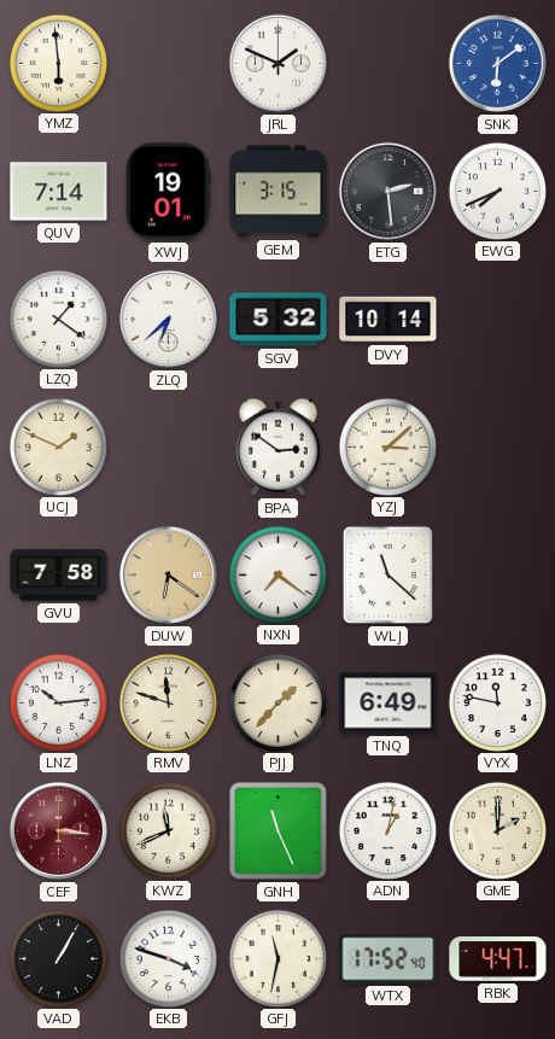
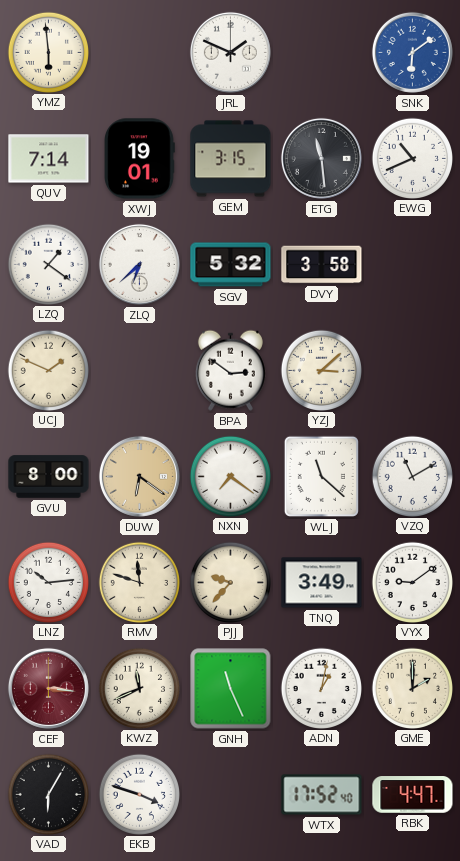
ETG: 2:29 -> 11:29 (321, 158)
EWG: 7:41 -> 10:41 (412, 158)
DVY: 10:14 -> 3:58 (322, 265)
GVU: 7:58 -> 8:00 (49, 477)
VZQ: none -> 11:10 (412, 476)
PJJ: 1:37 -> 9:37 (230, 582)
TNQ: 6:49 -> 3:49 (322, 583)
VYX: 11:47 -> 9:09 (412, 582)
VAD: 1:05 -> 6:05 (48, 794)
GFJ: 11:32 -> none (277, 958)
